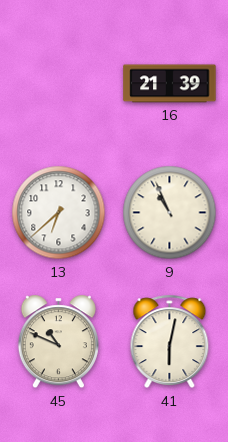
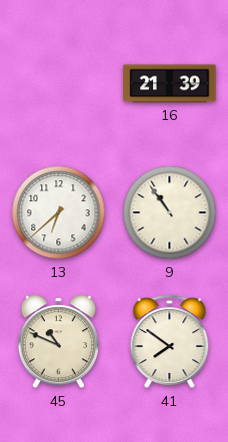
9: 10:56 -> 10:54 (170, 213)
41: 6:02 -> 7:51 (170, 342)
